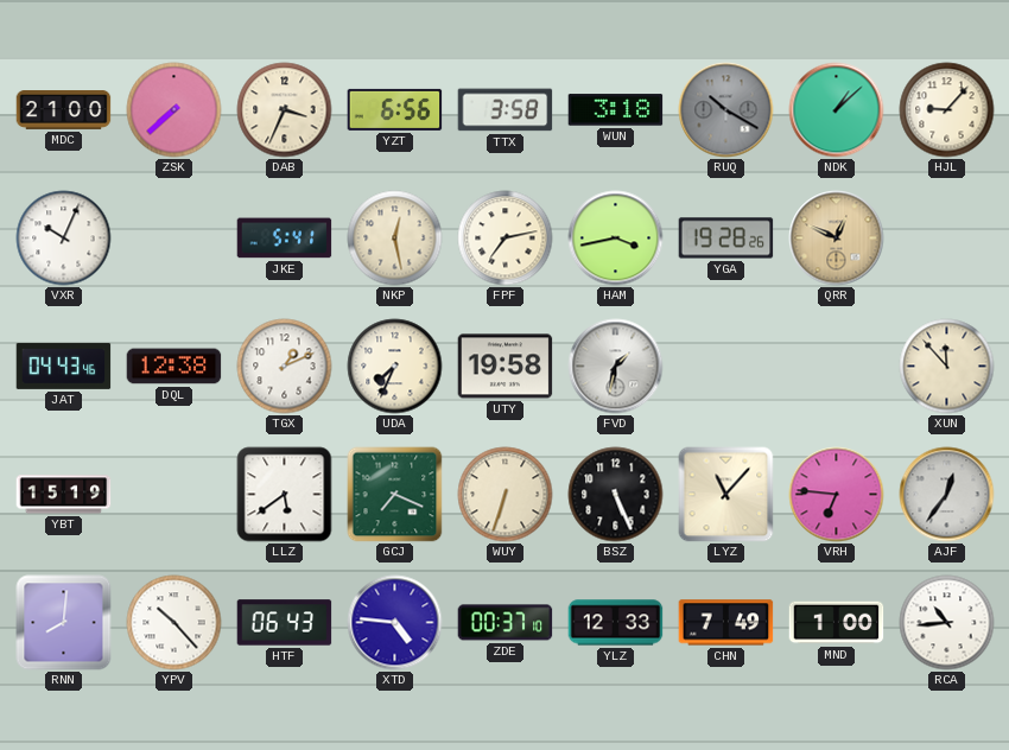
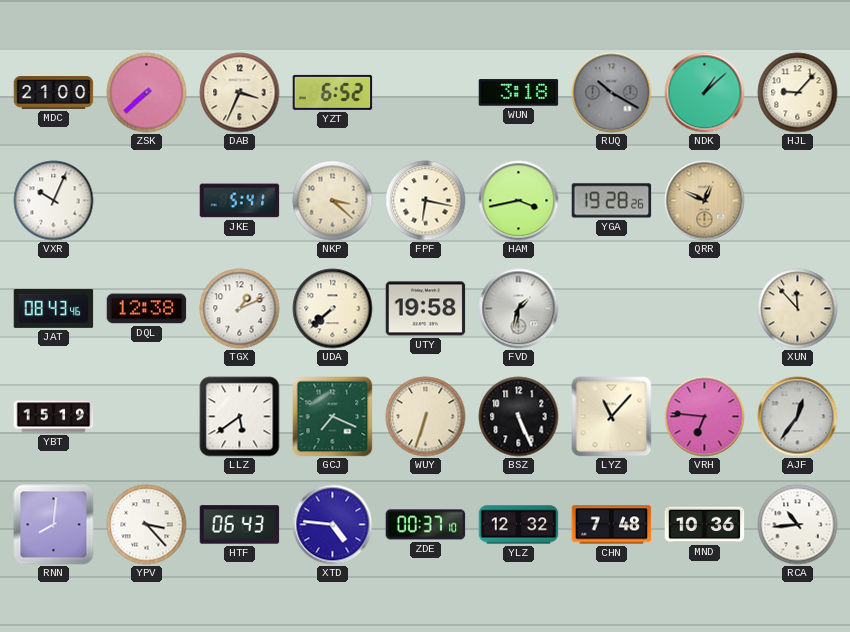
YZT: 6:56 -> 6:52 (333, 92)
TTX: 3:58 -> none (506, 110)
NKP: 12:28 -> 3:22 (333, 201)
FPF: 7:13 -> 6:17 (426, 201)
JAT: 04:43 -> 08:43 (54, 308)
UDA: 7:34 -> 7:38 (333, 309)
YPV: 10:23 -> 3:23 (147, 525)
YLZ: 12:33 -> 12:32 (519, 525)
CHN: 7:49 -> 7:48 (612, 525)
MND: 1:00 -> 10:36 (705, 525)
